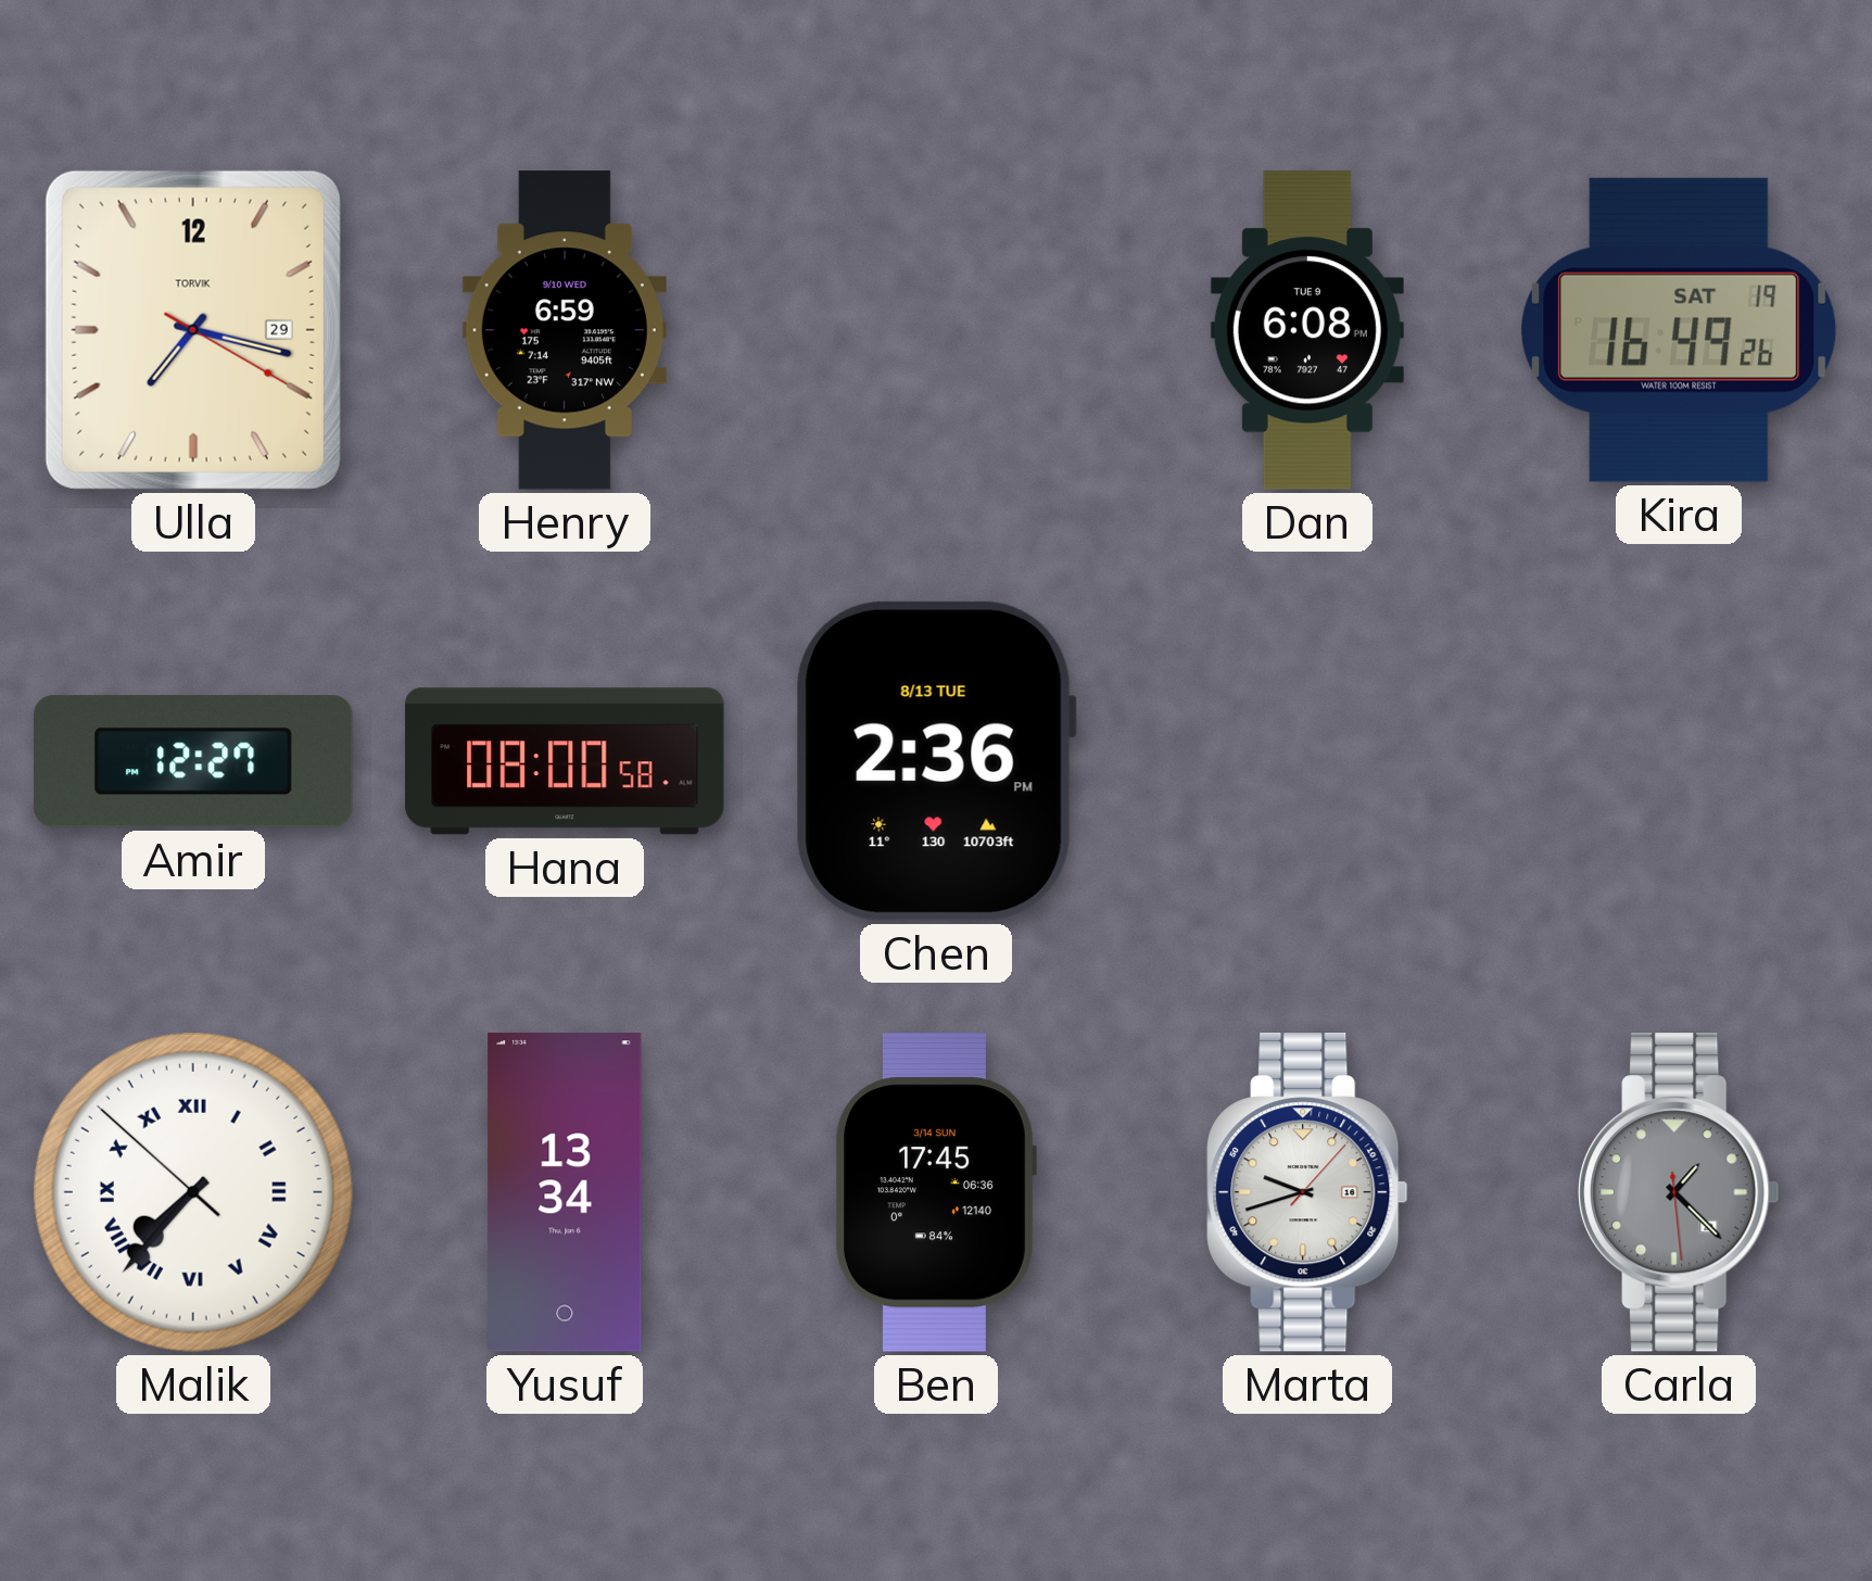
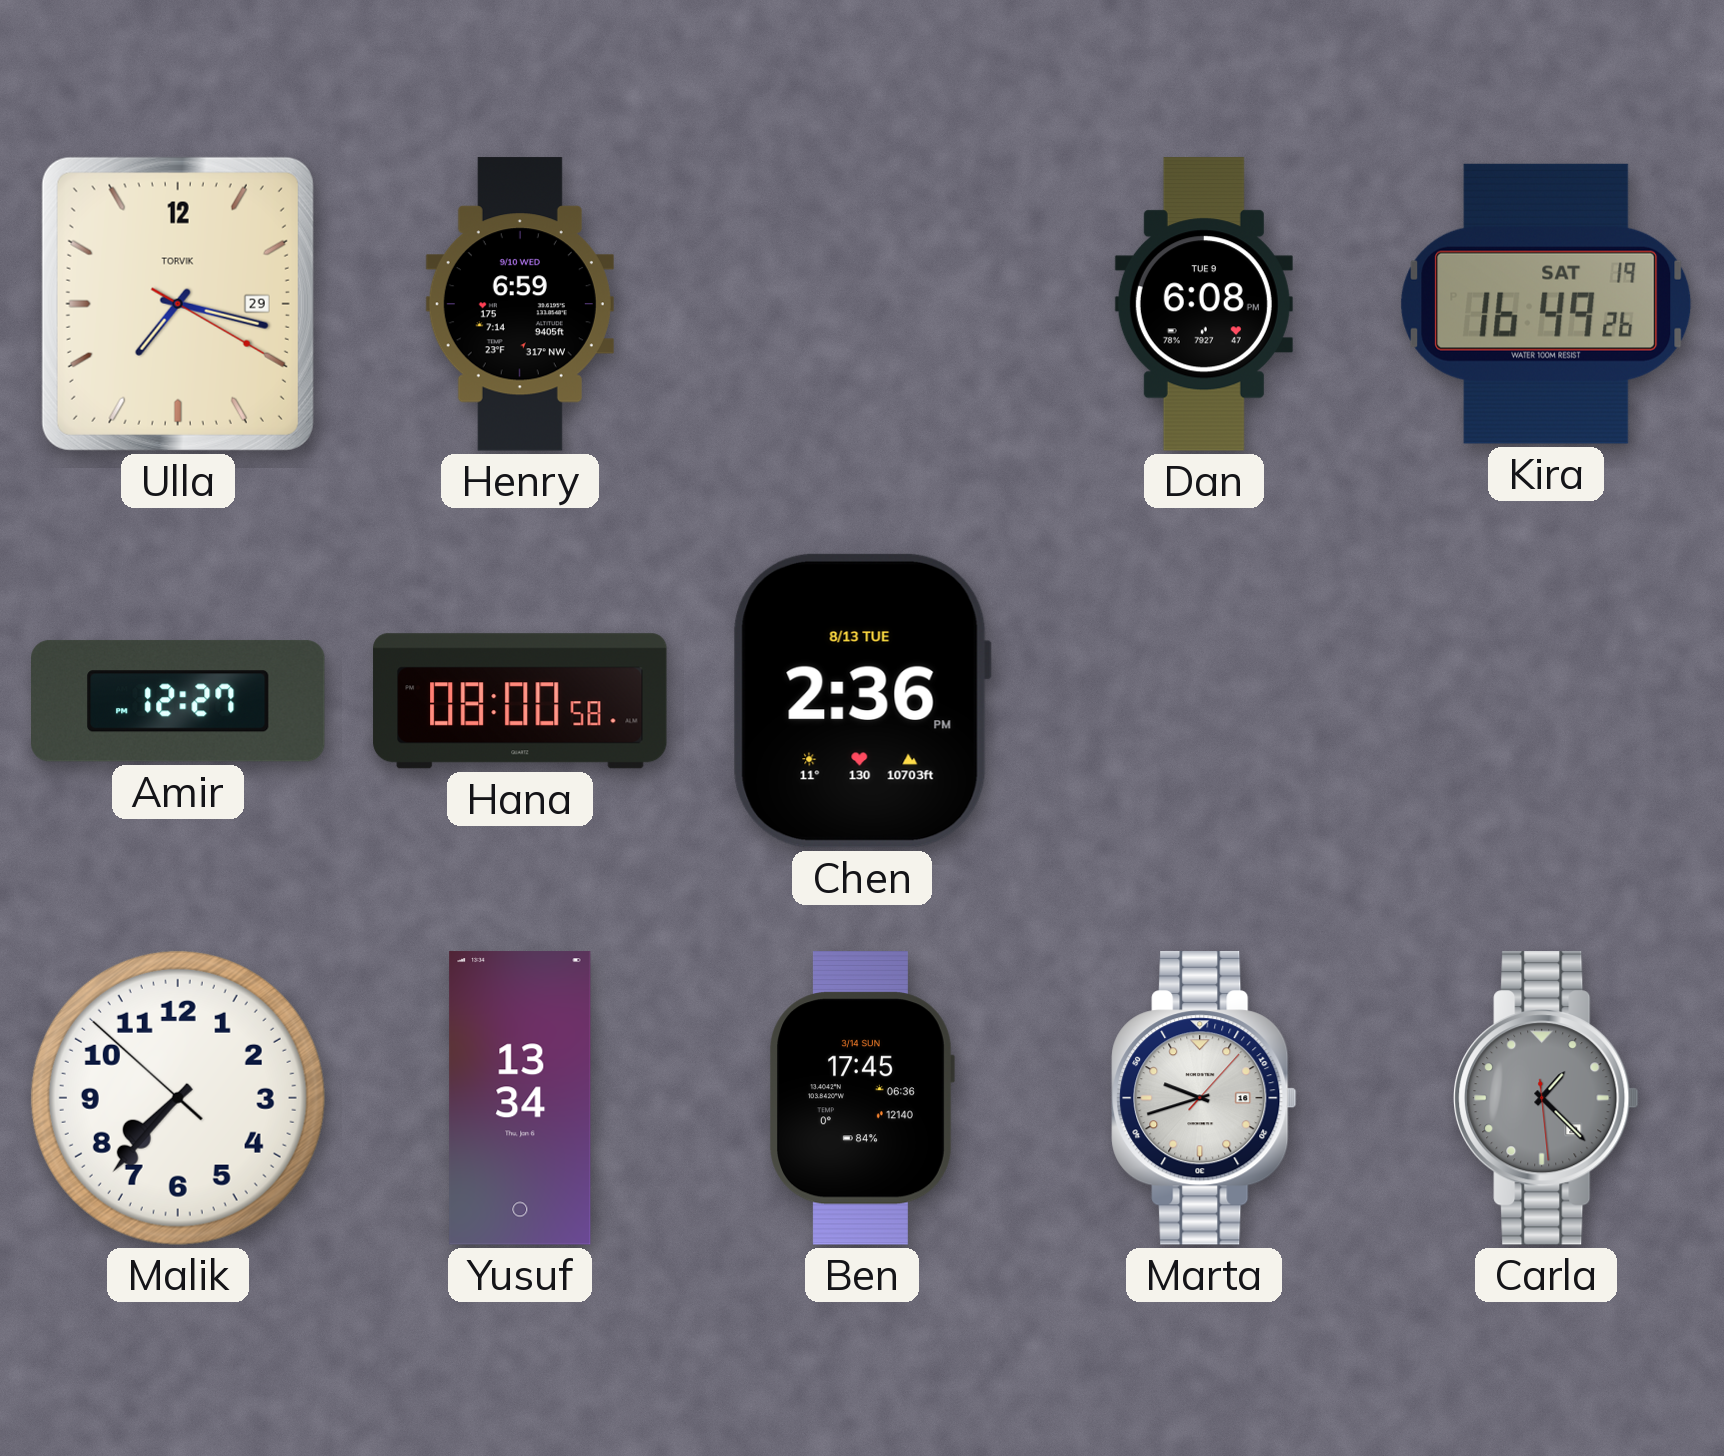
Malik numerals: Roman -> Arabic (178, 1098)
